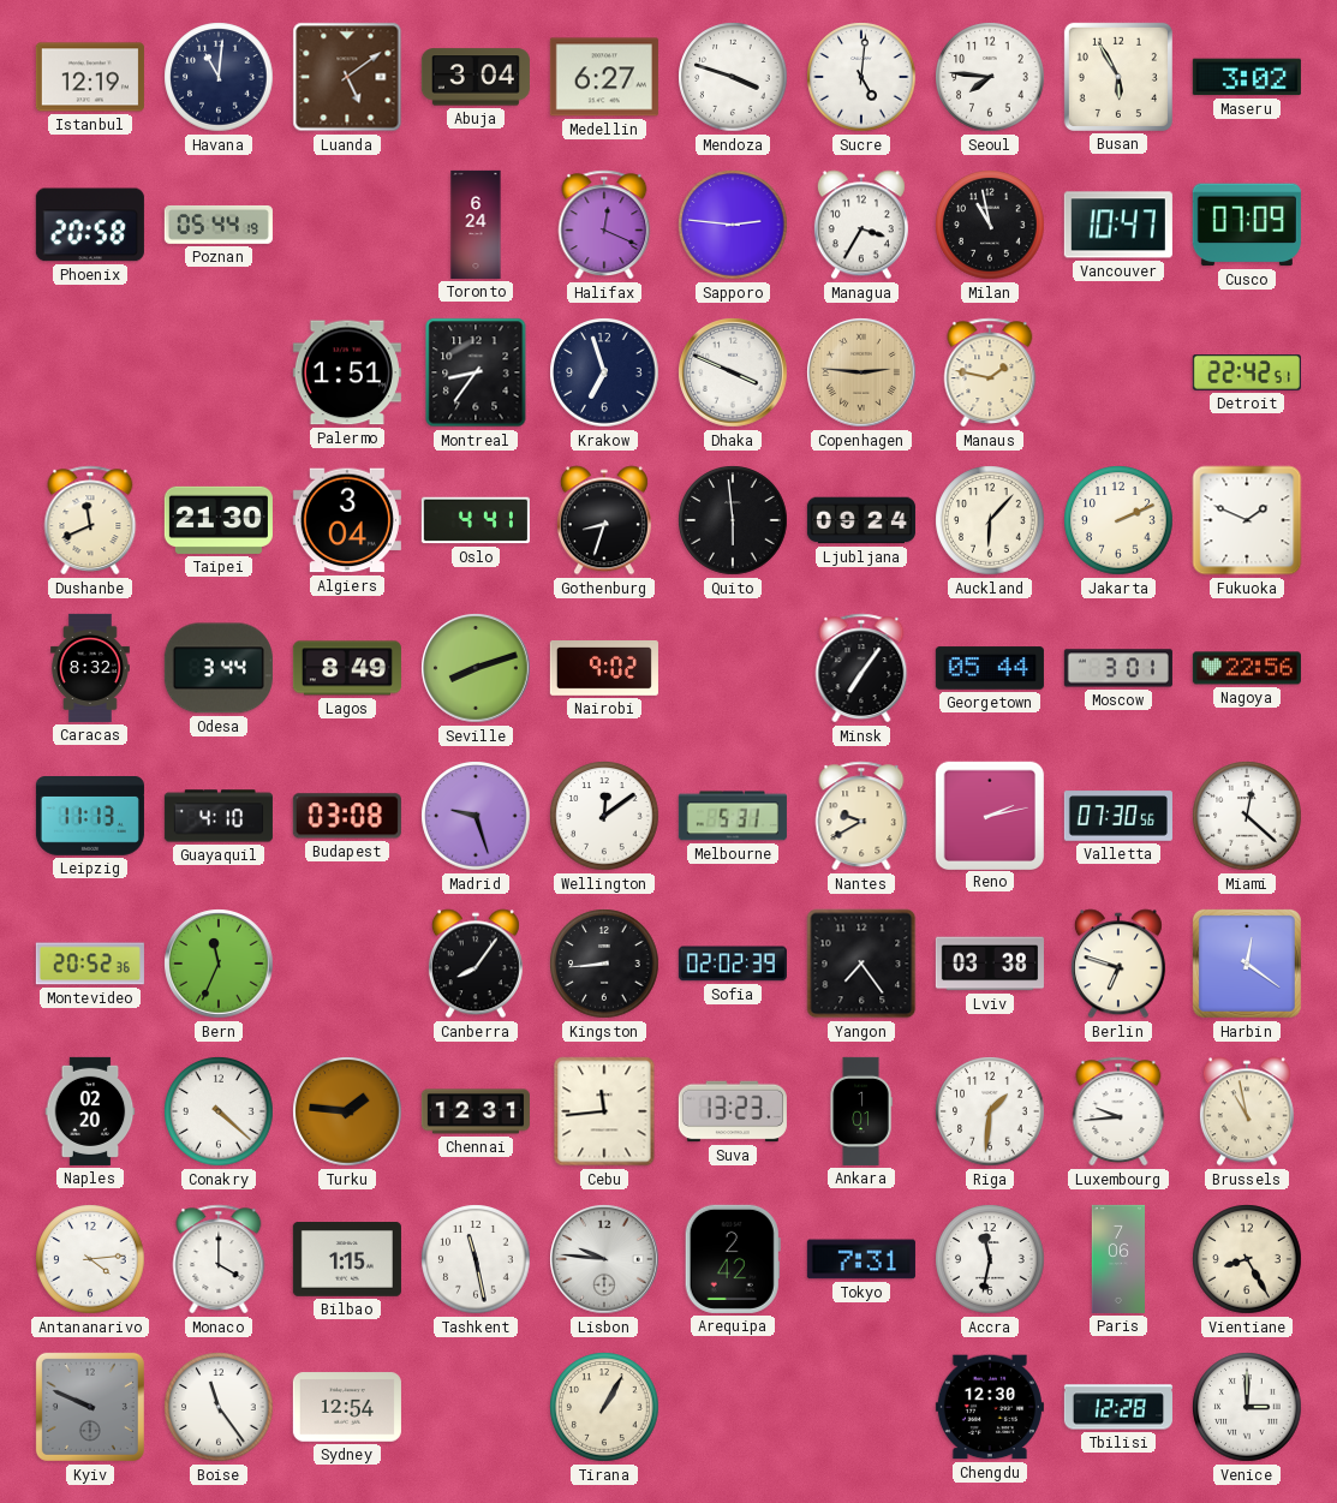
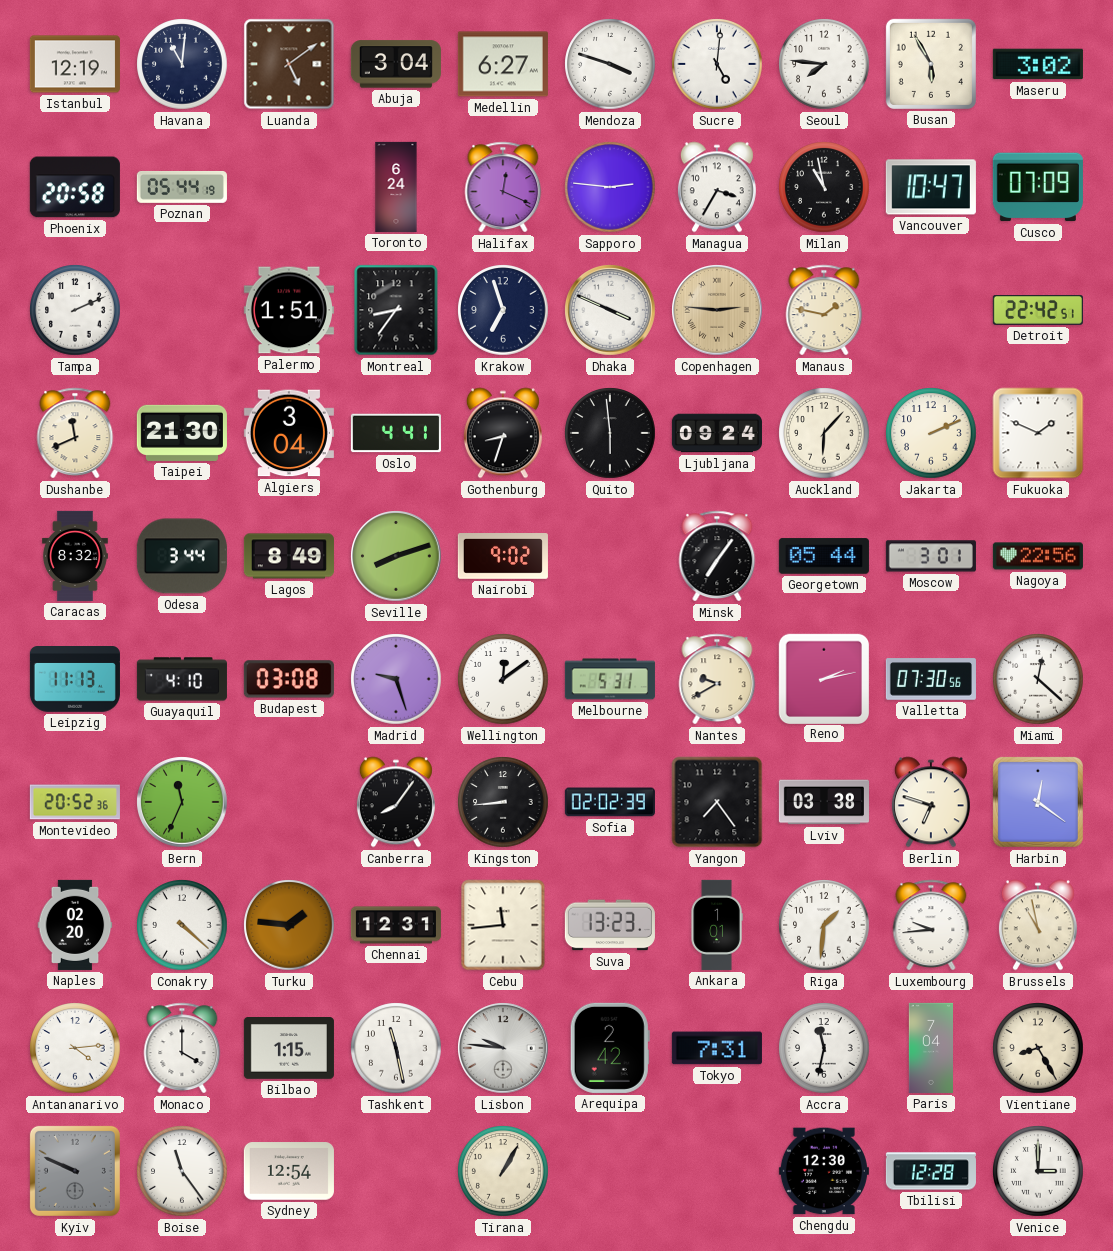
Tampa: none -> 2:11 (75, 310)
Paris: 7:06 -> 7:04 (930, 1048)
